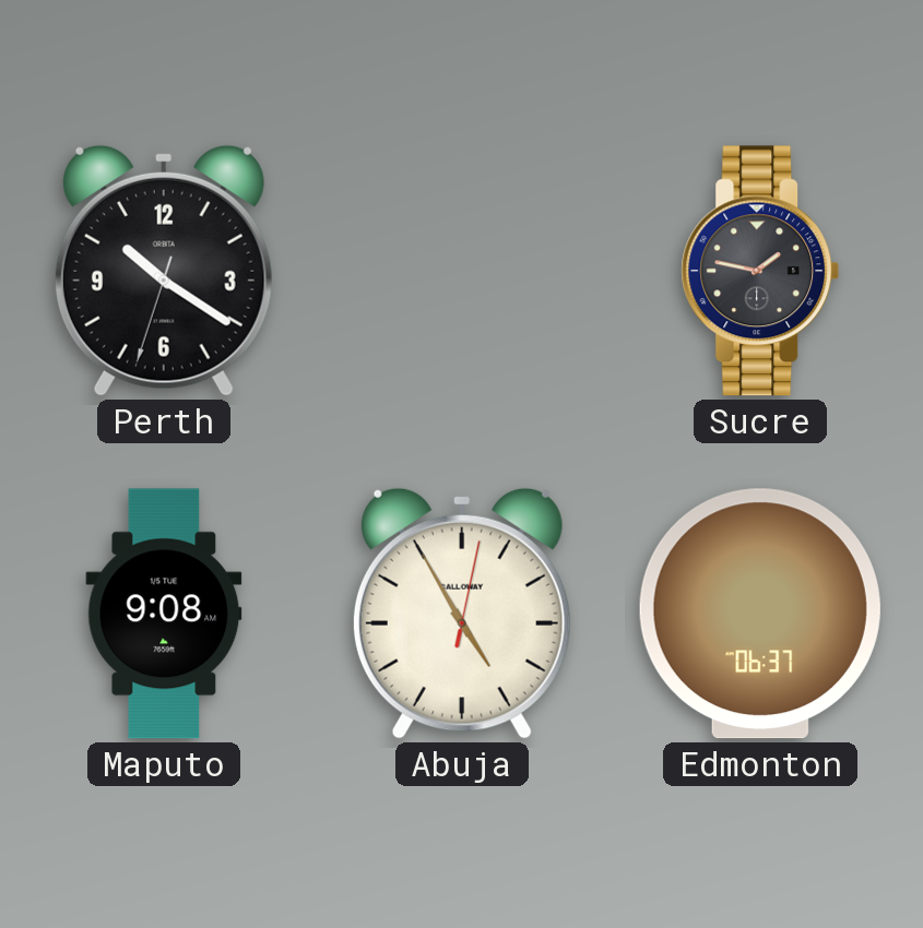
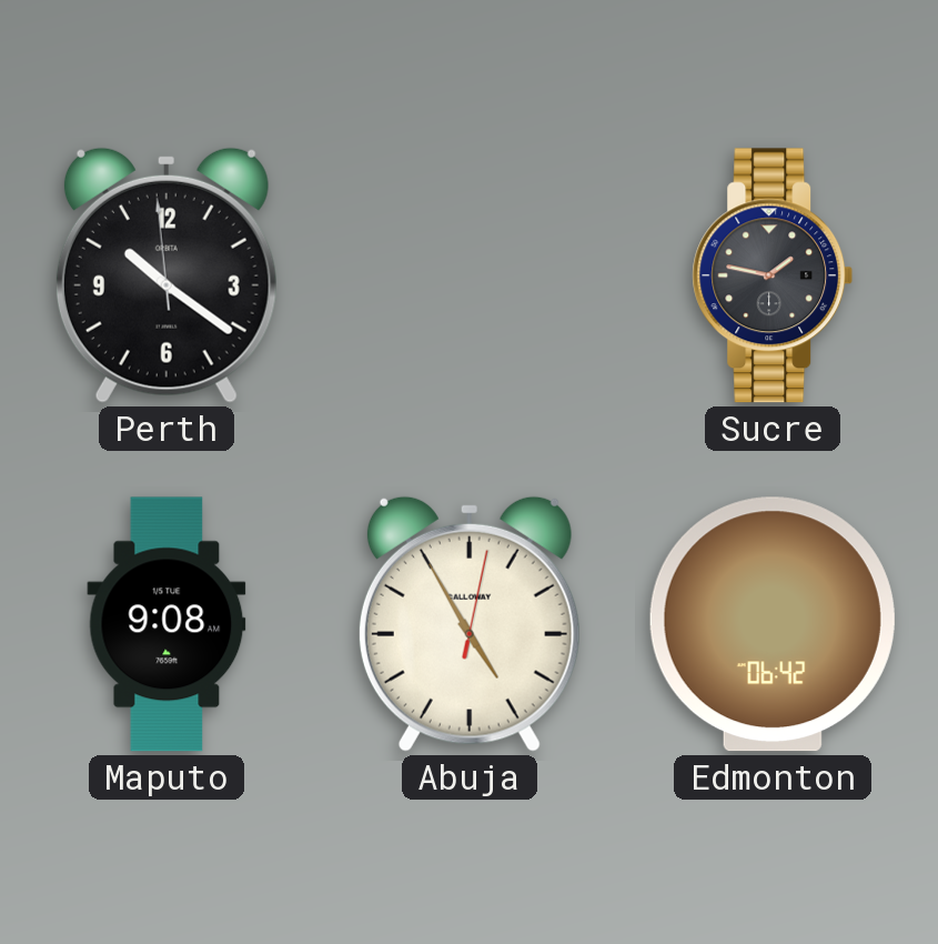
Perth: 10:20:33 -> 10:20:59 (167, 275)
Edmonton: 06:37 -> 06:42 (773, 624)
